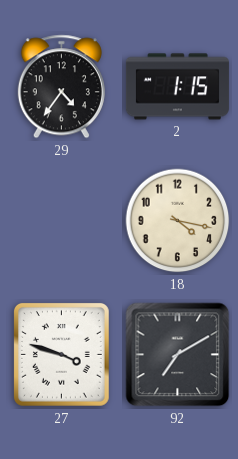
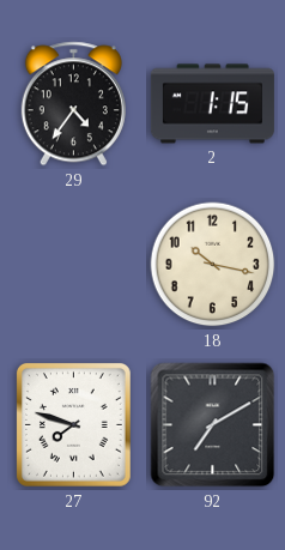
18: 4:17 -> 10:17 (213, 265)
27: 3:48 -> 7:48 (73, 424)
